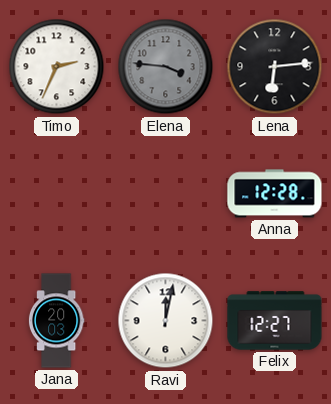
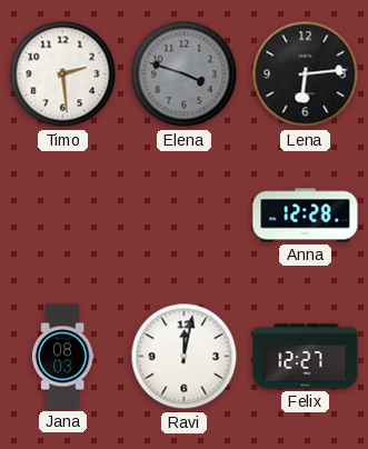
Timo: 2:34 -> 2:29 (63, 74)
Elena: 3:46 -> 3:48 (185, 74)
Jana: 20:03 -> 08:03 (62, 357)
